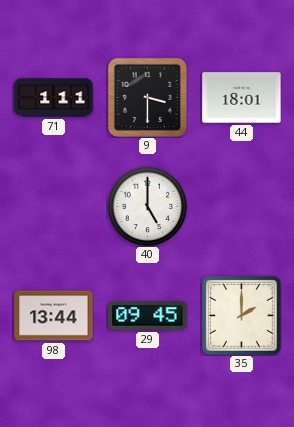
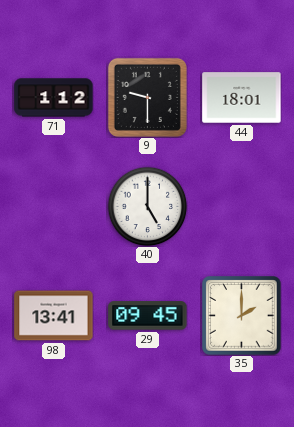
71: 1:11 -> 1:12 (54, 98)
9: 3:30 -> 9:30 (147, 97)
98: 13:44 -> 13:41 (54, 316)
